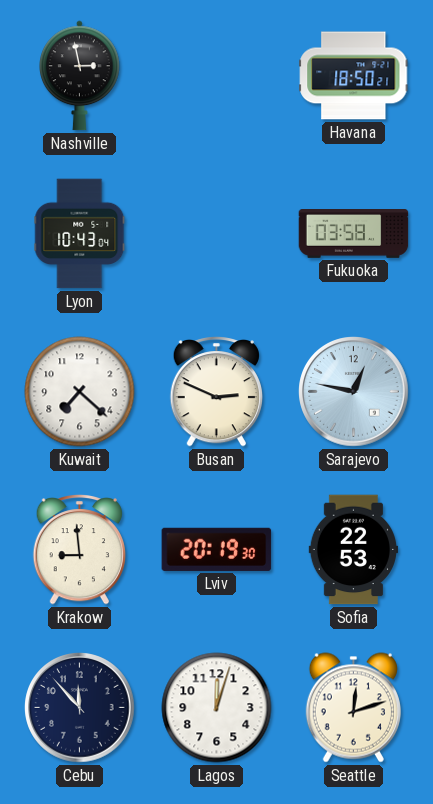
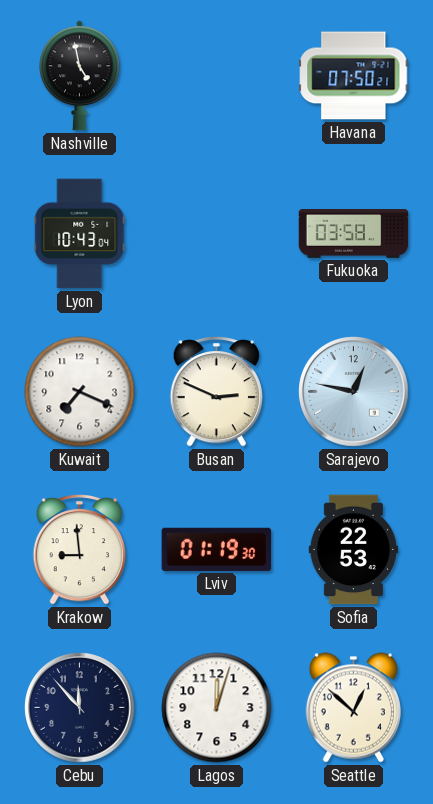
Nashville: 2:58 -> 4:58 (80, 76)
Havana: 18:50 -> 07:50 (354, 76)
Kuwait: 7:22 -> 7:19 (80, 392)
Lviv: 20:19 -> 01:19 (217, 549)
Seattle: 12:12 -> 12:52 (353, 708)
